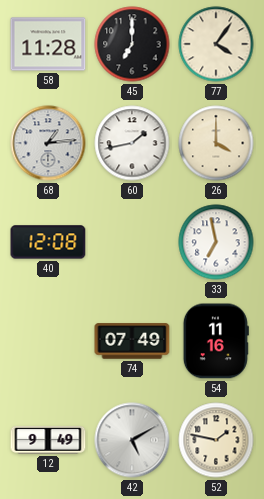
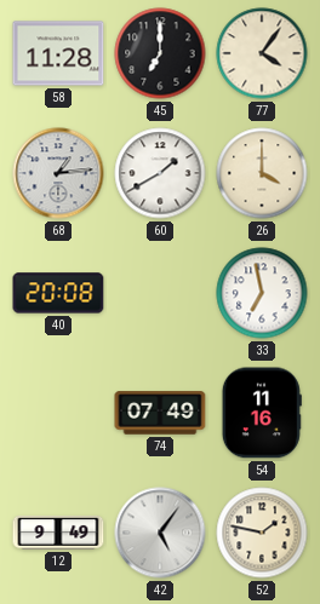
60: 1:43 -> 1:40 (160, 173)
40: 12:08 -> 20:08 (58, 293)
42: 5:10 -> 5:06 (160, 533)
